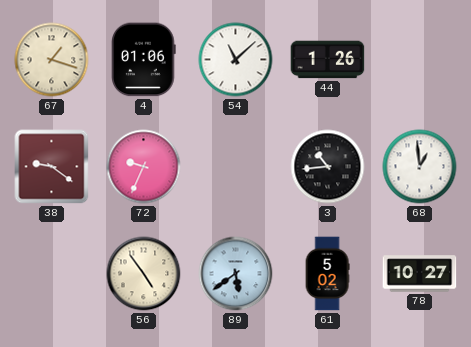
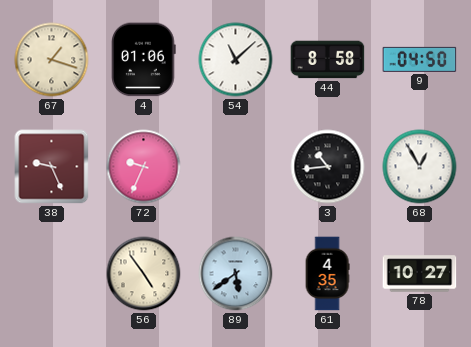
44: 1:26 -> 8:58 (328, 60)
9: none -> 04:50 (420, 59)
38: 9:21 -> 9:26 (52, 167)
68: 12:59 -> 12:55 (420, 167)
61: 5:02 -> 4:35 (327, 274)
